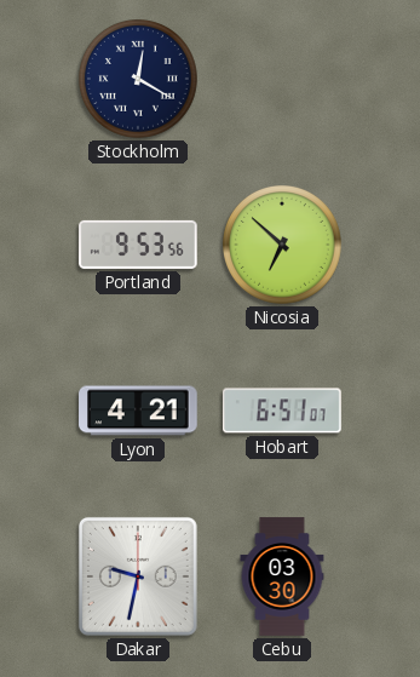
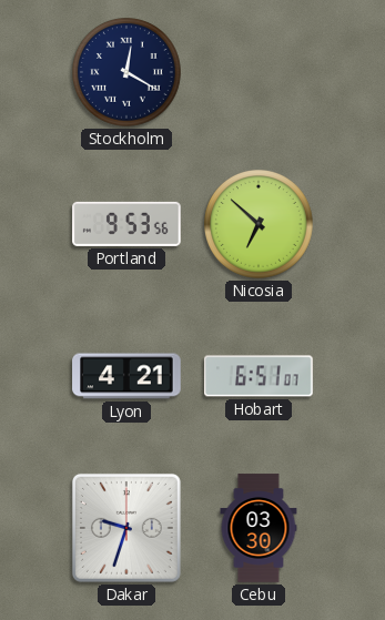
Dakar: 9:32 -> 9:33 (126, 528)
